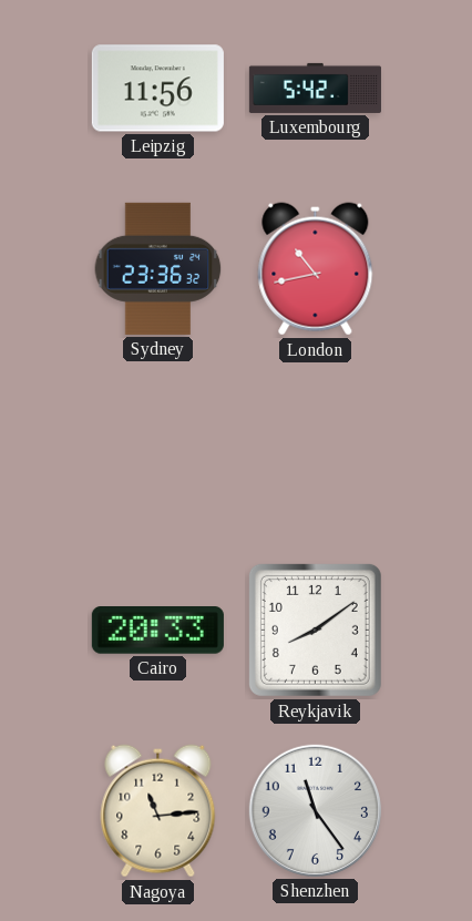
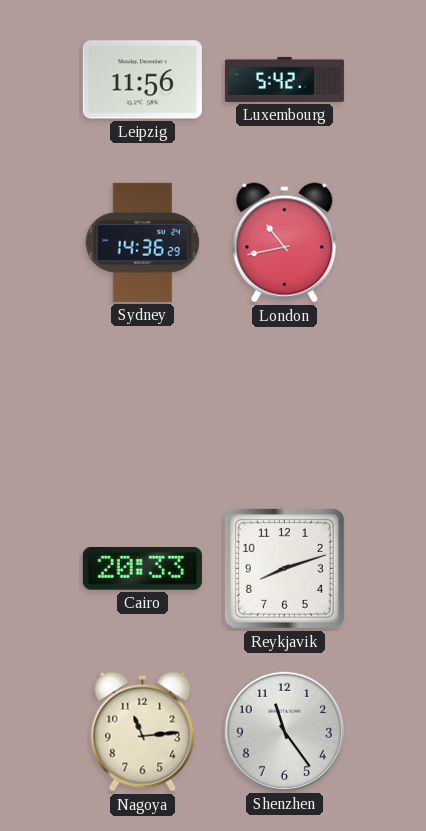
Sydney: 23:36 -> 14:36 (143, 242)
Reykjavik: 8:09 -> 8:12 (284, 568)
